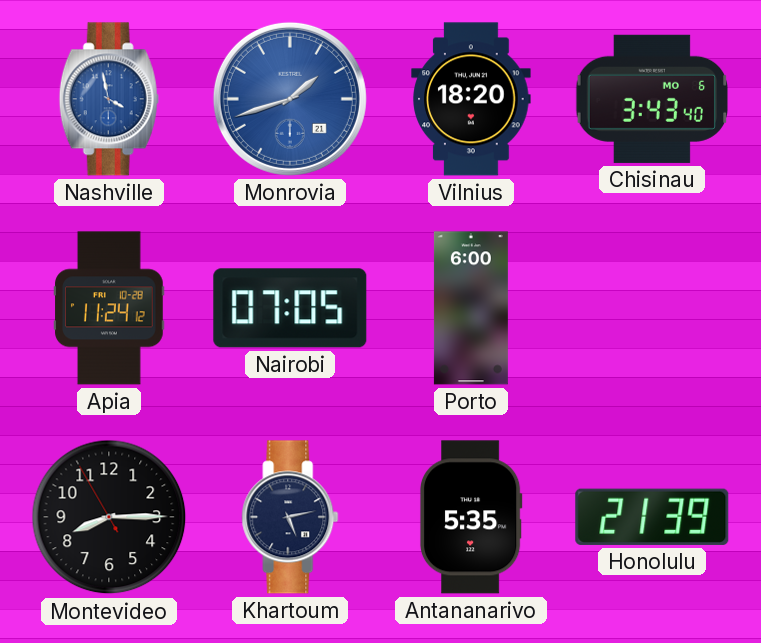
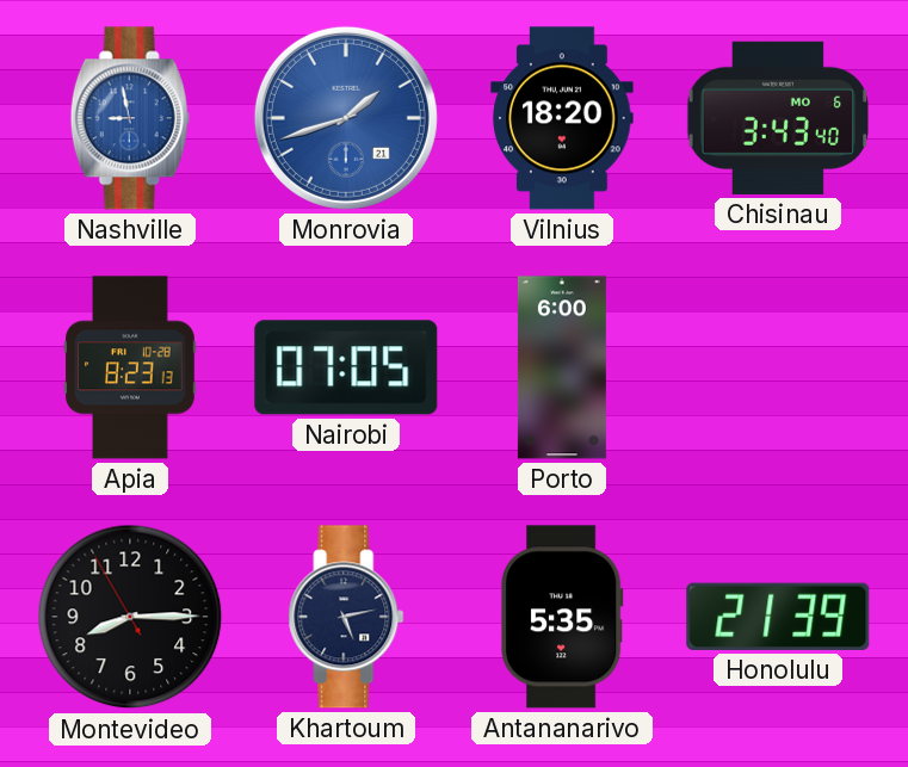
Nashville: 3:58 -> 8:58 (130, 118)
Apia: 11:24 -> 8:23 (130, 367)
